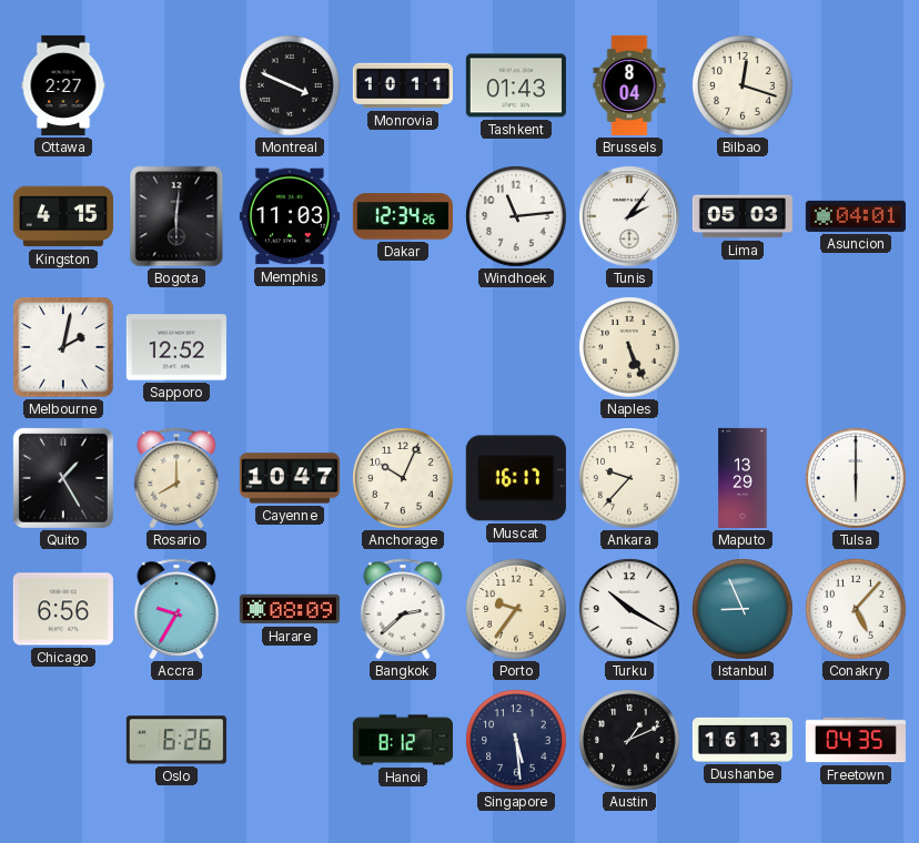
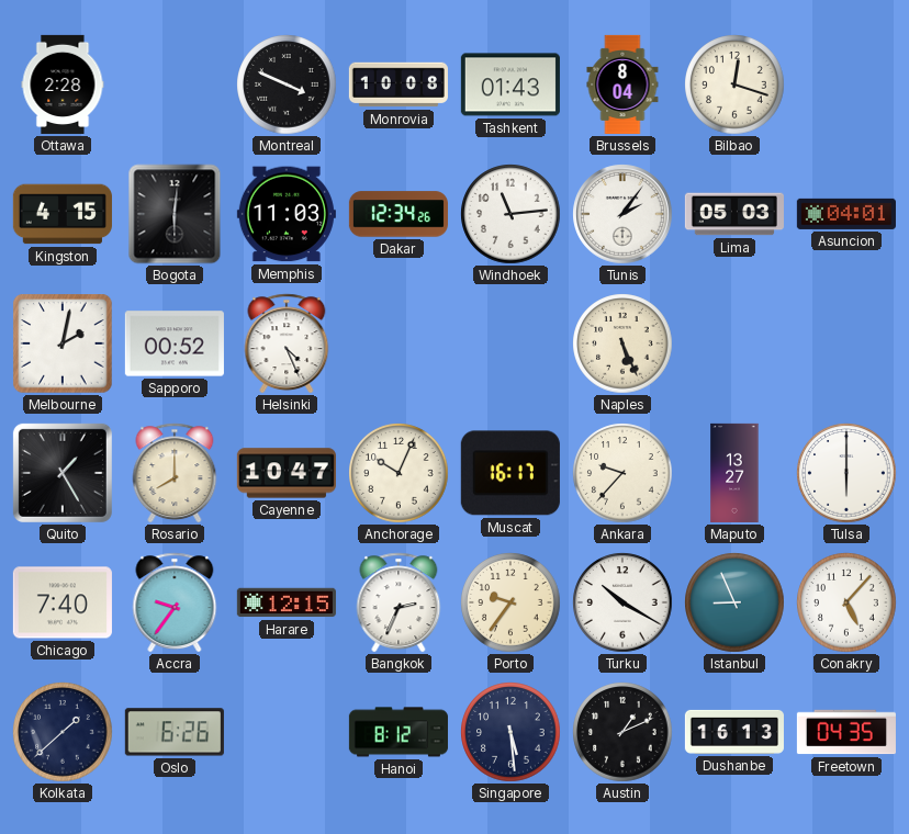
Ottawa: 2:27 -> 2:28 (63, 84)
Monrovia: 10:11 -> 10:08 (399, 84)
Sapporo: 12:52 -> 00:52 (175, 343)
Helsinki: none -> 4:26 (287, 343)
Maputo: 13:29 -> 13:27 (734, 473)
Chicago: 6:56 -> 7:40 (63, 602)
Accra: 9:35 -> 9:36 (175, 602)
Harare: 08:09 -> 12:15 (287, 602)
Bangkok: 2:38 -> 2:34 (399, 602)
Kolkata: none -> 1:38 (63, 732)
